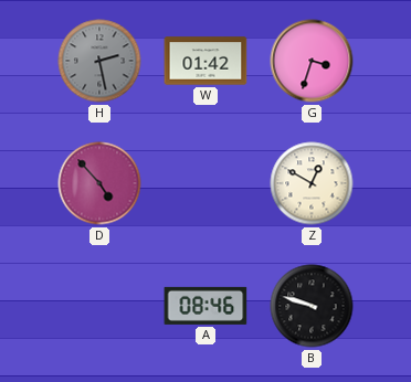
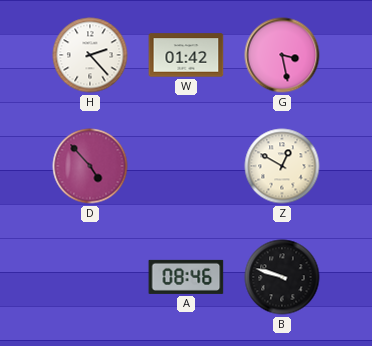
H: 2:28 -> 2:23 (90, 55)
H dial: grey -> white (90, 55)
G: 3:33 -> 3:28 (282, 55)
